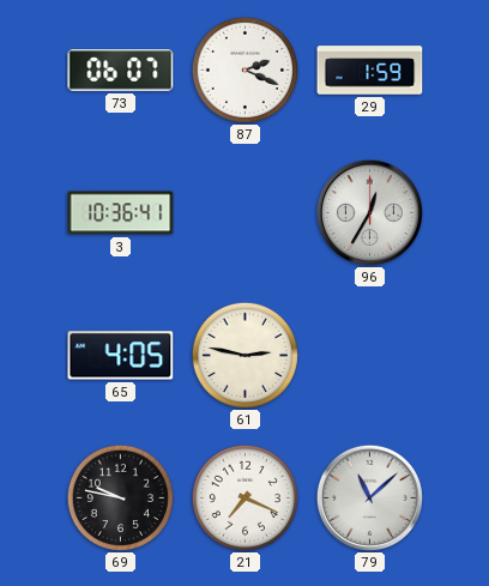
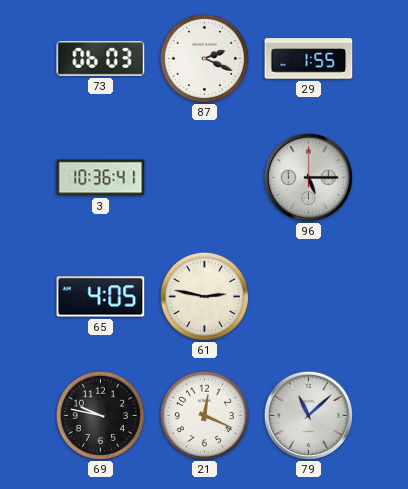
73: 06:07 -> 06:03 (101, 59)
29: 1:59 -> 1:55 (309, 59)
96: 12:35 -> 5:15 (308, 177)
21: 7:19 -> 12:19 (204, 415)
